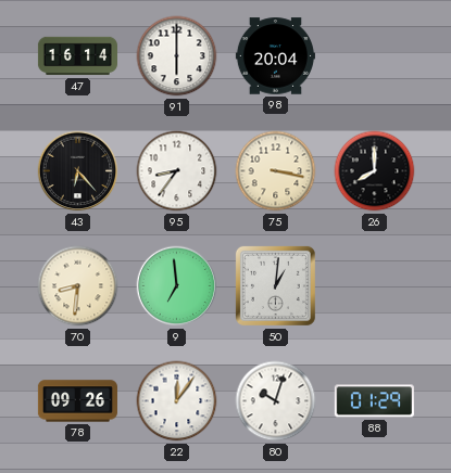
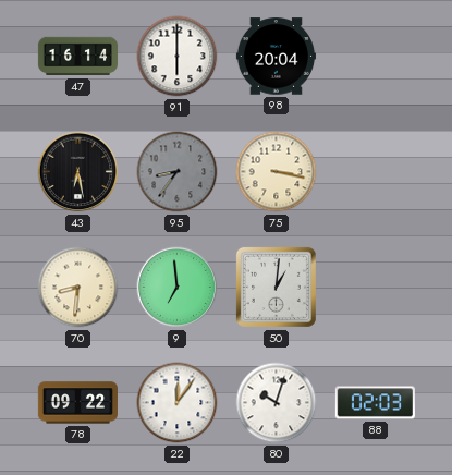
43: 6:23 -> 6:28 (78, 172)
95 dial: white -> grey (178, 172)
26: 8:00 -> none (375, 171)
78: 09:26 -> 09:22 (77, 403)
88: 01:29 -> 02:03 (375, 403)
